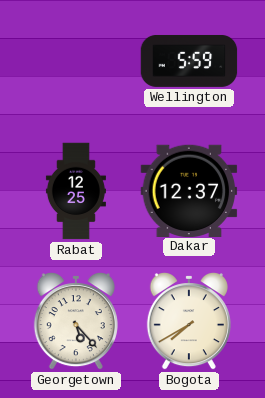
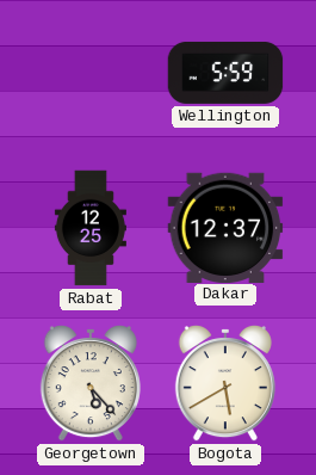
Bogota: 7:40 -> 5:40 (225, 384)
